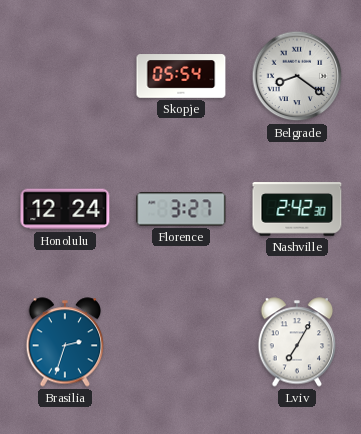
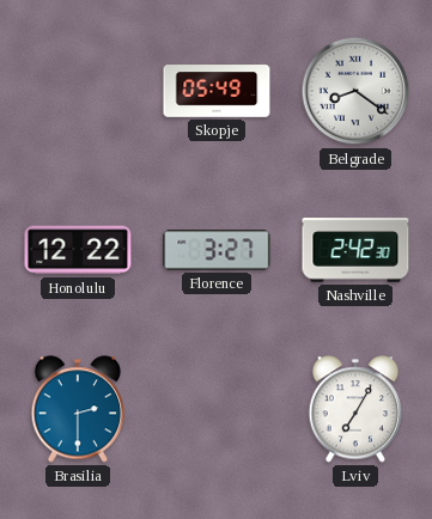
Skopje: 05:54 -> 05:49 (217, 91)
Honolulu: 12:24 -> 12:22 (78, 250)
Brasilia: 2:33 -> 2:30 (78, 409)
